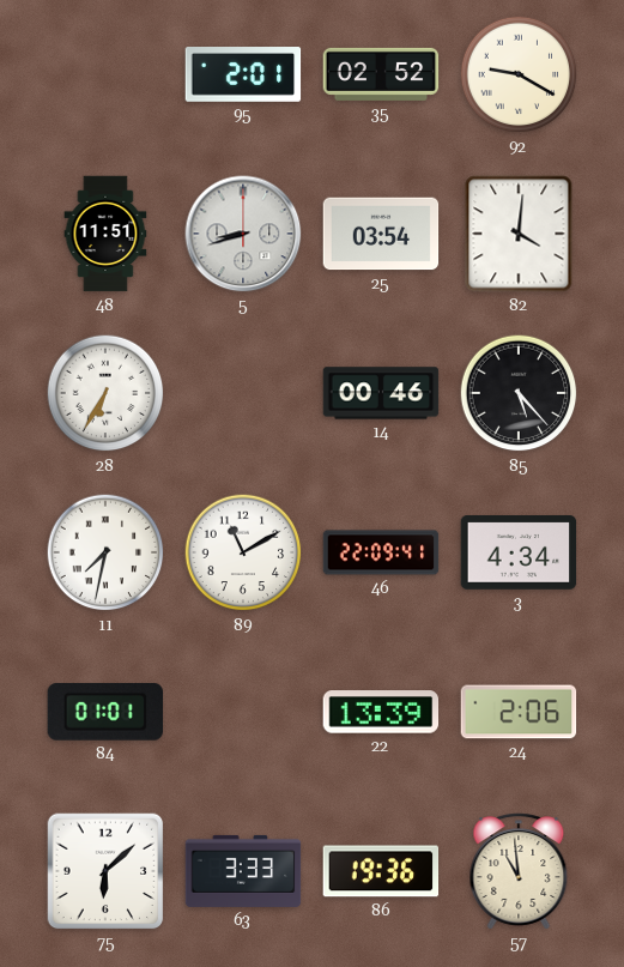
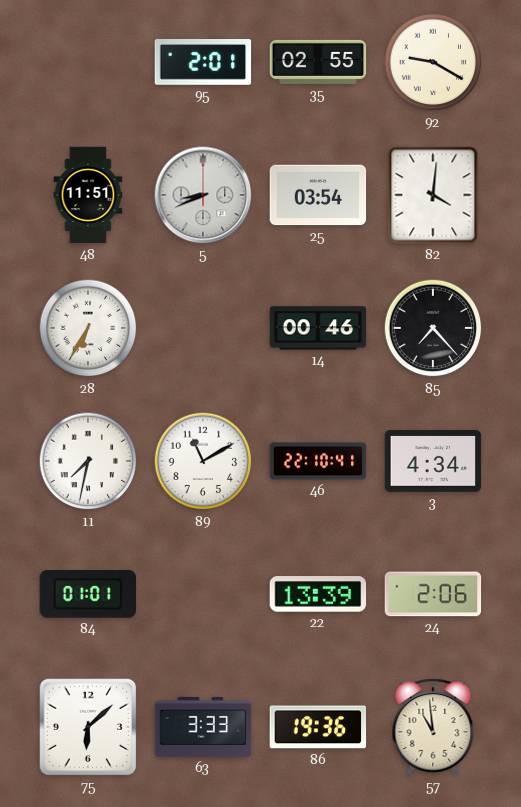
35: 02:52 -> 02:55 (318, 62)
5: 8:42 -> 8:41 (203, 195)
85: 5:23 -> 7:23 (433, 328)
46: 22:09 -> 22:10 (318, 461)
